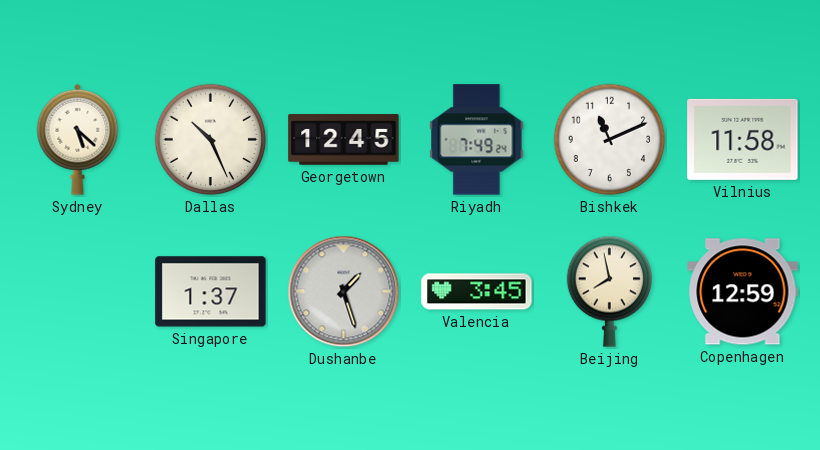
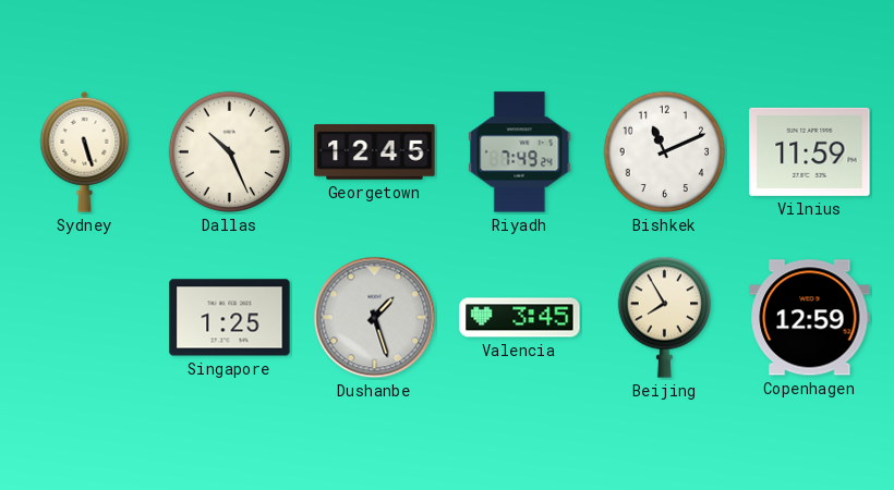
Sydney: 5:22 -> 5:27 (85, 151)
Vilnius: 11:58 -> 11:59 (810, 151)
Singapore: 1:37 -> 1:25 (230, 318)
Beijing: 7:58 -> 7:55 (664, 317)
